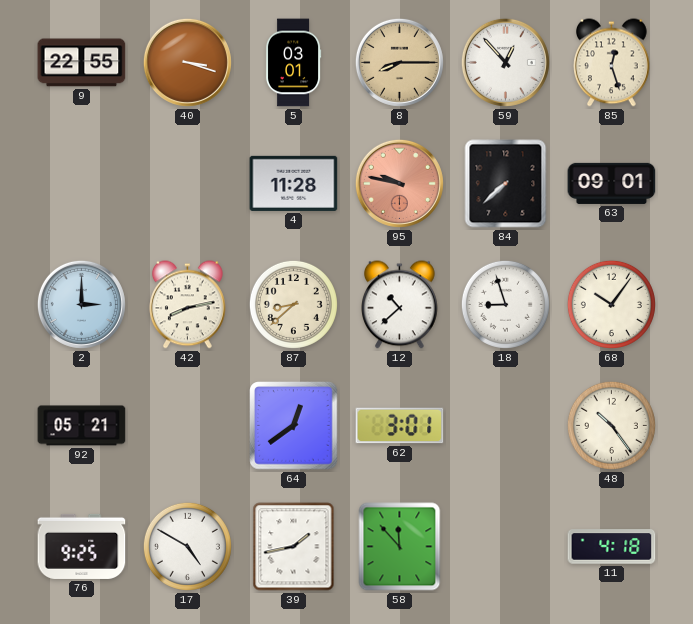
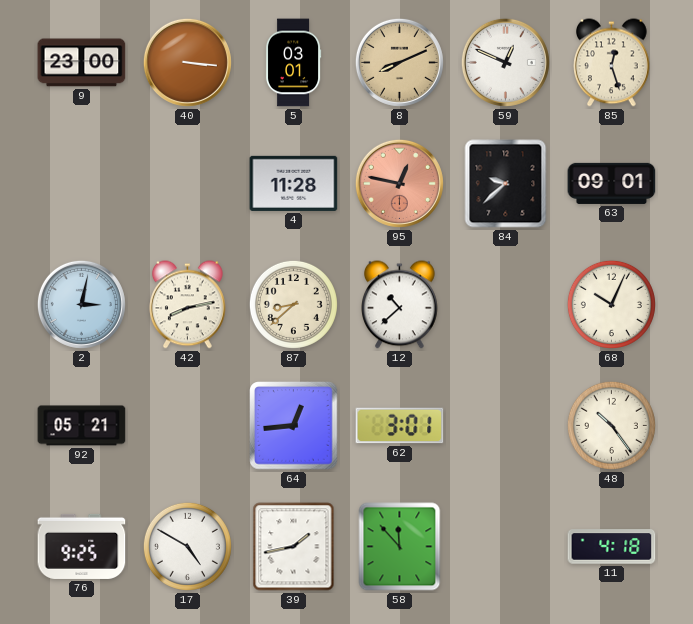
9: 22:55 -> 23:00 (82, 63)
40: 3:18 -> 3:16 (187, 62)
8: 8:15 -> 8:11 (399, 62)
59: 12:53 -> 12:49 (505, 62)
95: 9:47 -> 12:47 (399, 183)
84: 7:38 -> 9:38 (506, 184)
2: 3:00 -> 3:02 (81, 304)
18: 8:57 -> none (505, 304)
68: 10:06 -> 10:04 (611, 304)
64: 12:39 -> 12:44 (294, 426)
